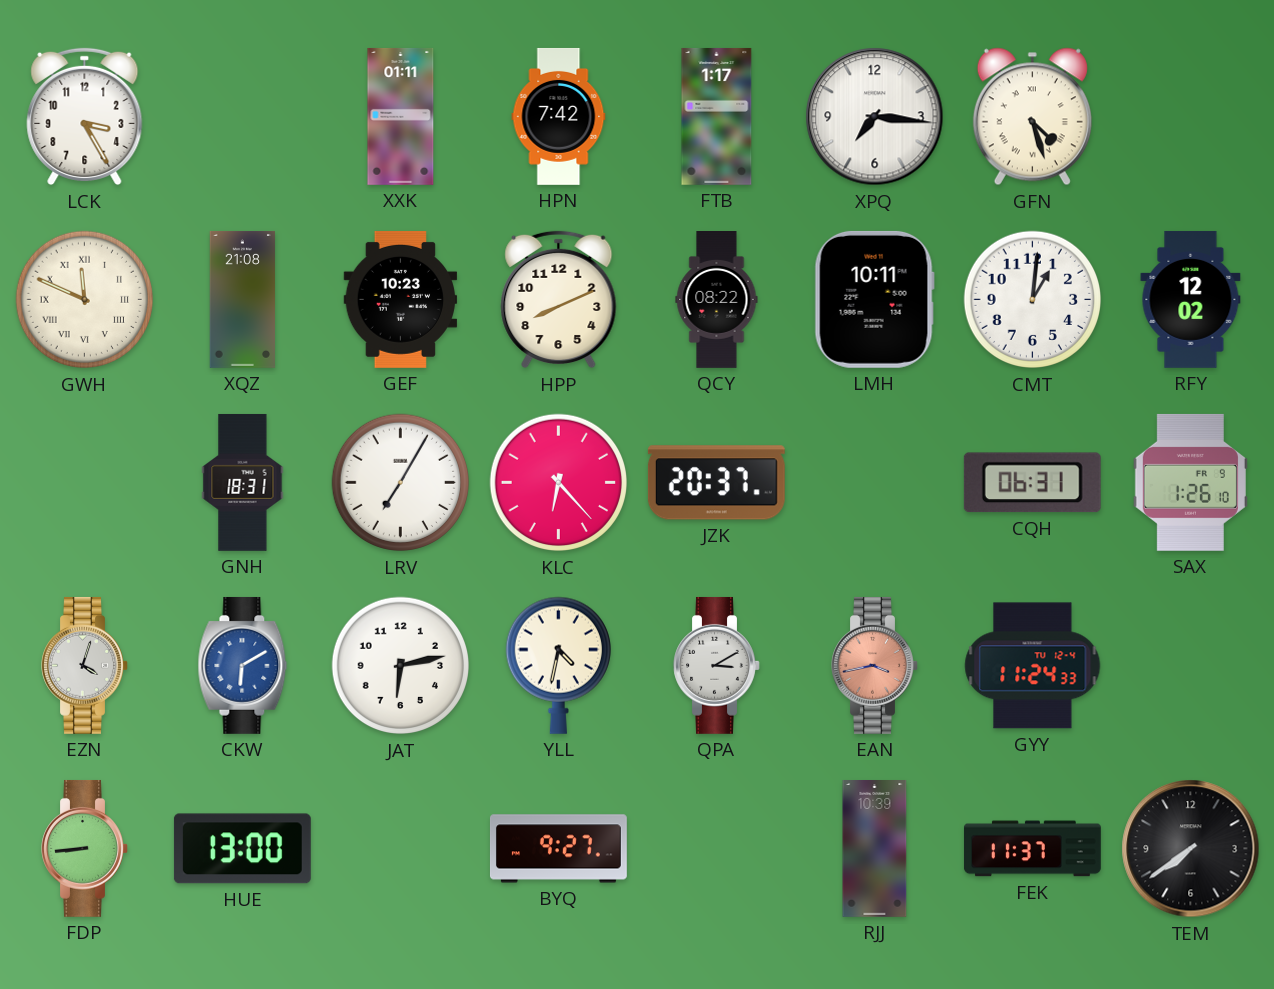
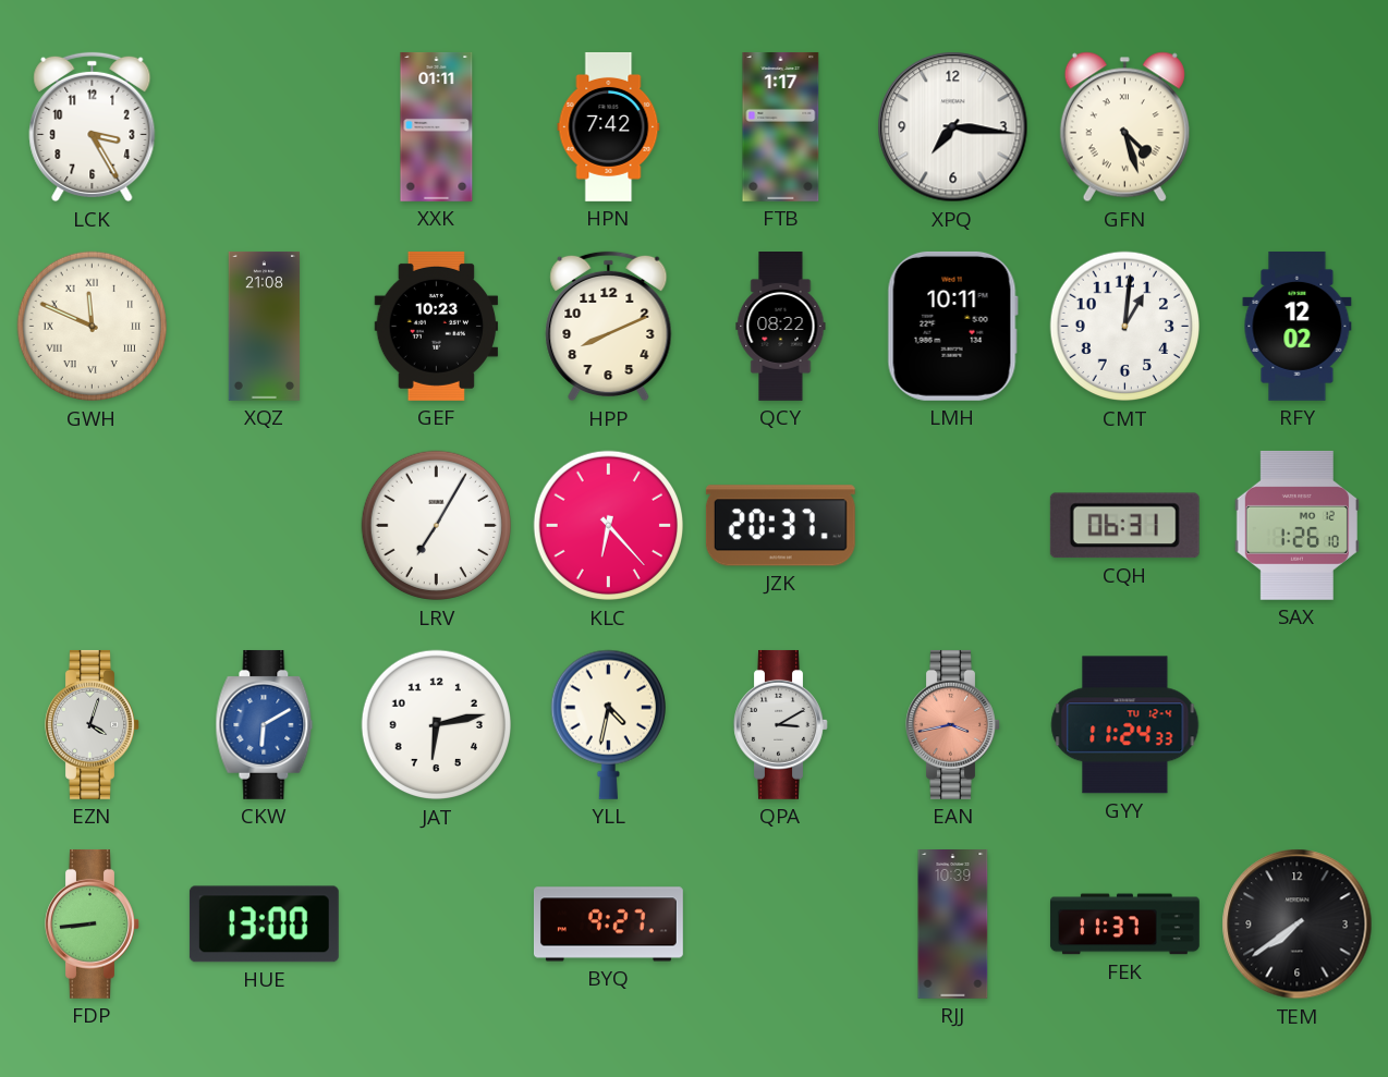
GNH: 18:31 -> none (243, 482)
SAX date: FR 9 -> MO 12 (1296, 525)
